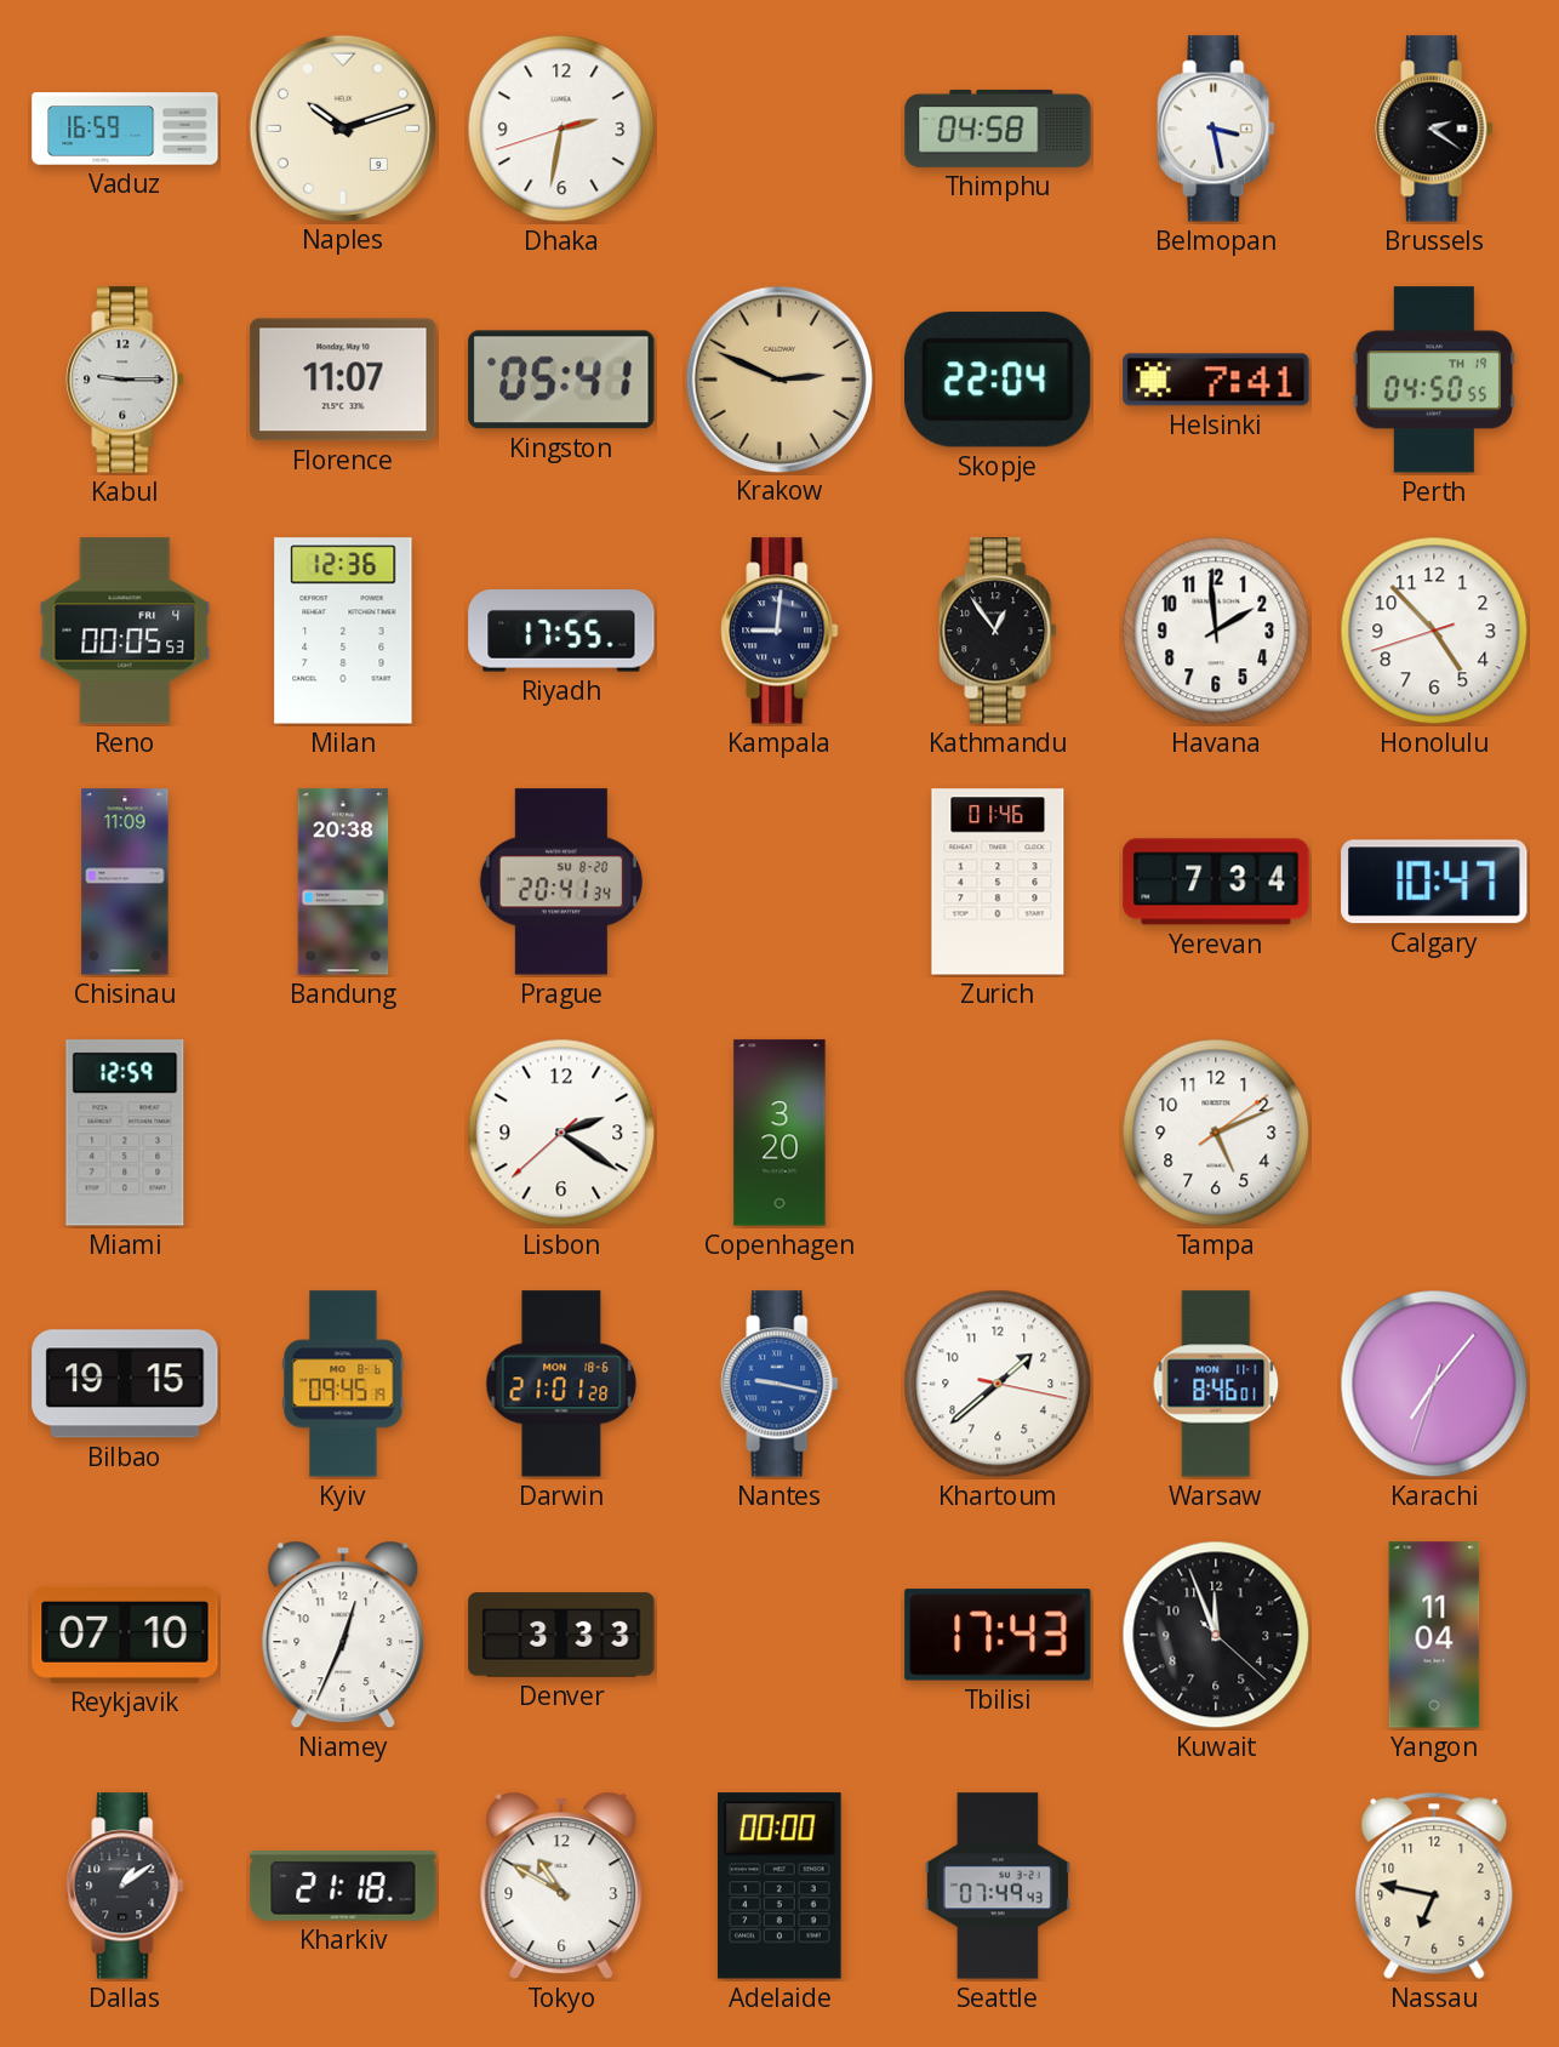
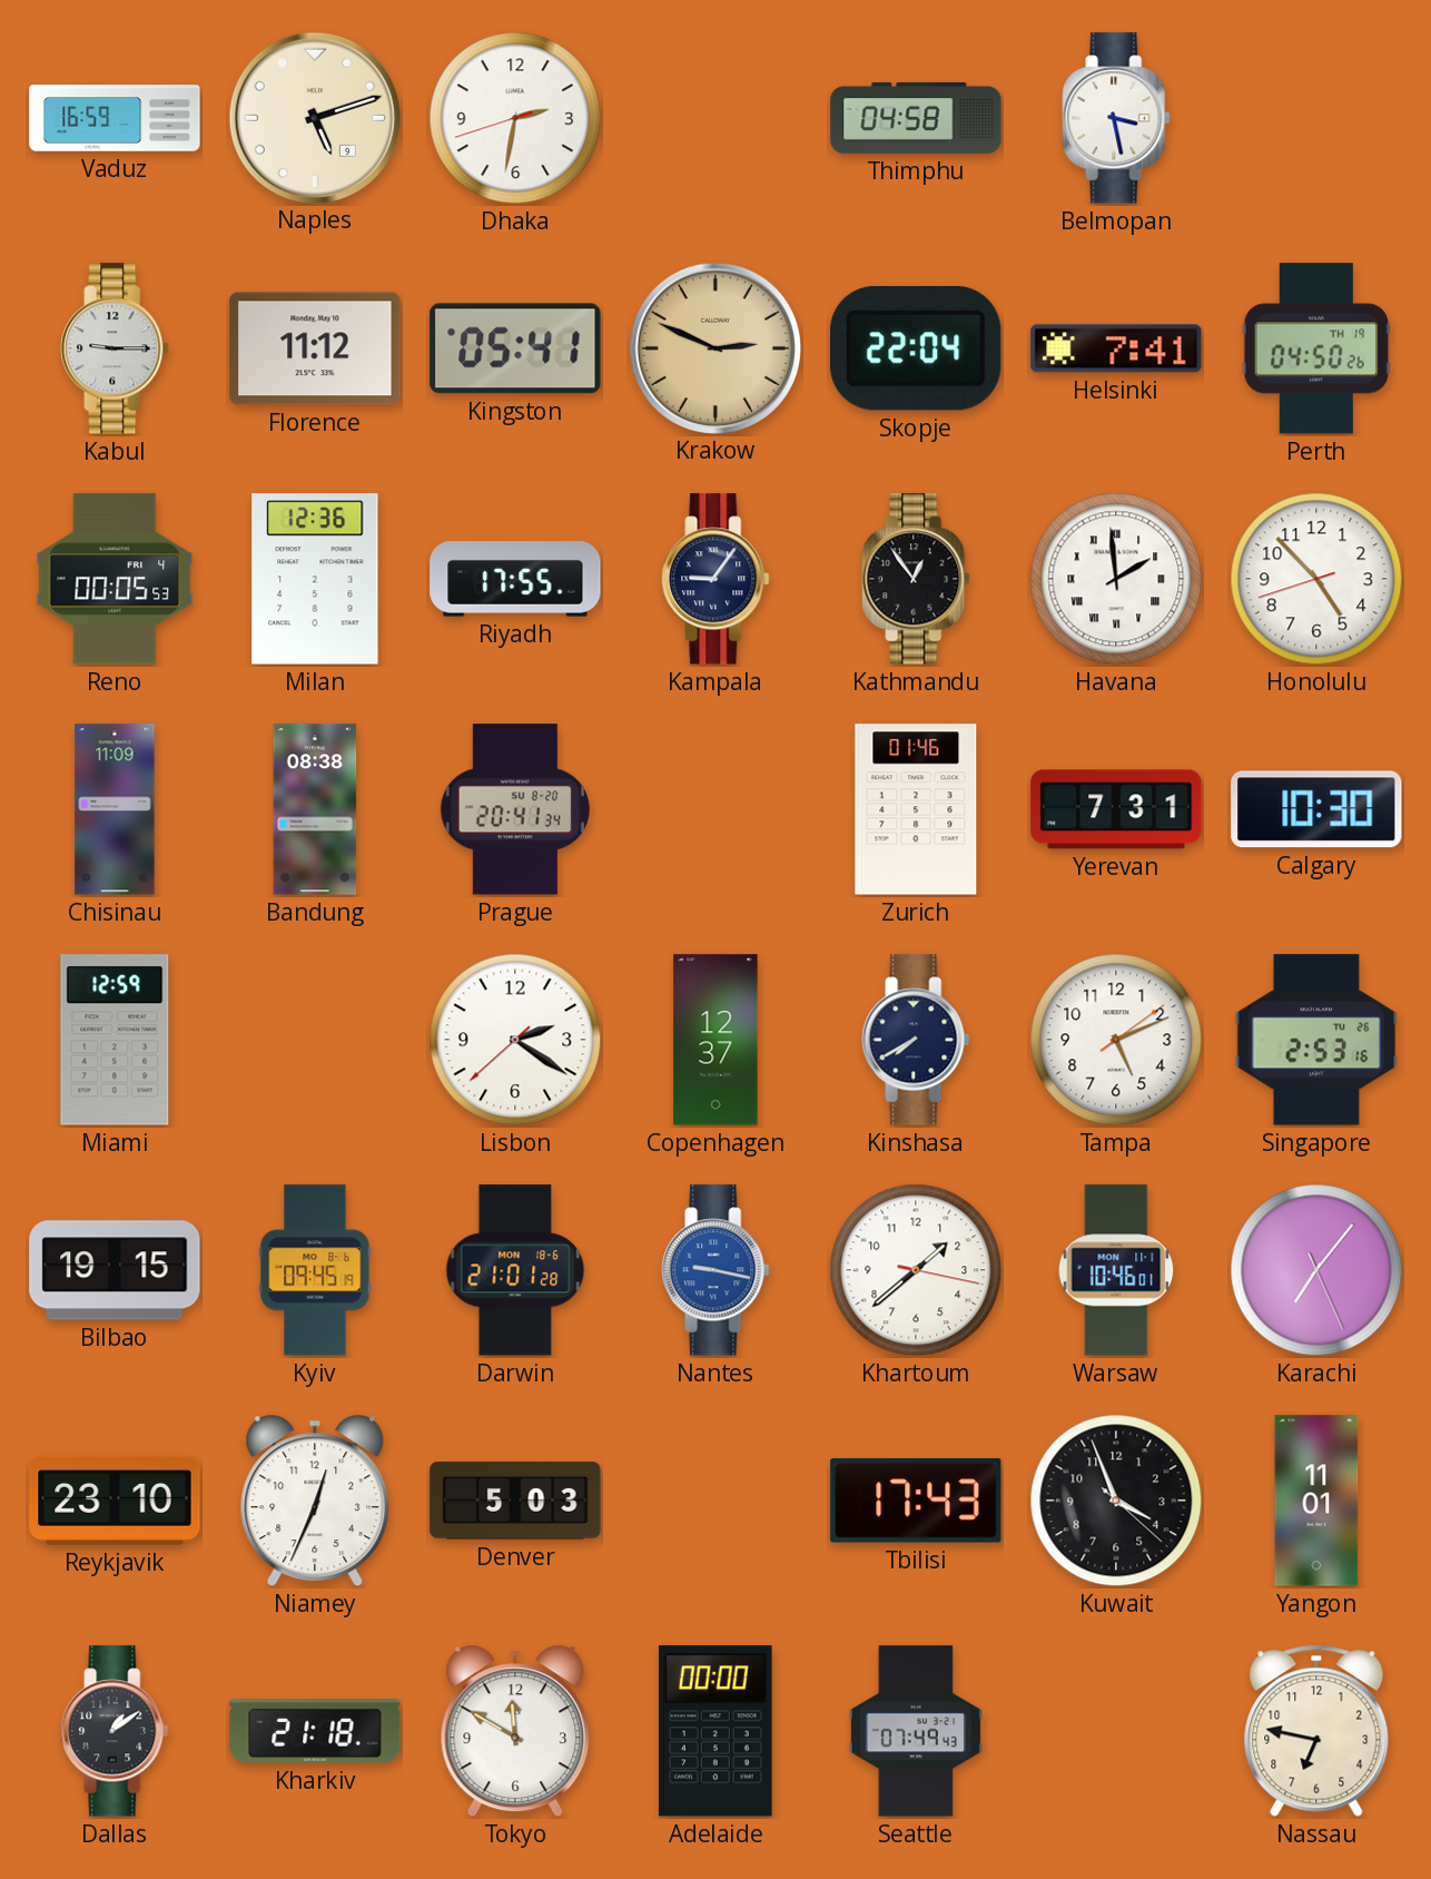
Naples: 10:12 -> 5:12 (314, 117)
Brussels: 2:21 -> none (1434, 129)
Florence: 11:07 -> 11:12 (315, 348)
Perth: 04:50:55 -> 04:50:26 (1316, 348)
Kampala: 9:01 -> 9:06 (716, 579)
Havana numerals: Arabic -> Roman (1116, 579)
Bandung: 20:38 -> 08:38 (315, 809)
Yerevan: 7:34 -> 7:31 (1116, 809)
Calgary: 10:47 -> 10:30 (1316, 809)
Copenhagen: 3:20 -> 12:37 (716, 1040)
Kinshasa: none -> 7:40 (916, 1040)
Singapore: none -> 2:53 (1315, 1040)
Warsaw: 8:46 -> 10:46 (1116, 1270)
Karachi: 7:06:33 -> 7:06:26 (1316, 1270)
Reykjavik: 07:10 -> 23:10 (115, 1501)
Denver: 3:33 -> 5:03 (515, 1501)
Kuwait: 11:56 -> 3:56 (1116, 1501)
Yangon: 11:04 -> 11:01 (1316, 1501)
Tokyo: 10:50 -> 11:50 (515, 1731)
